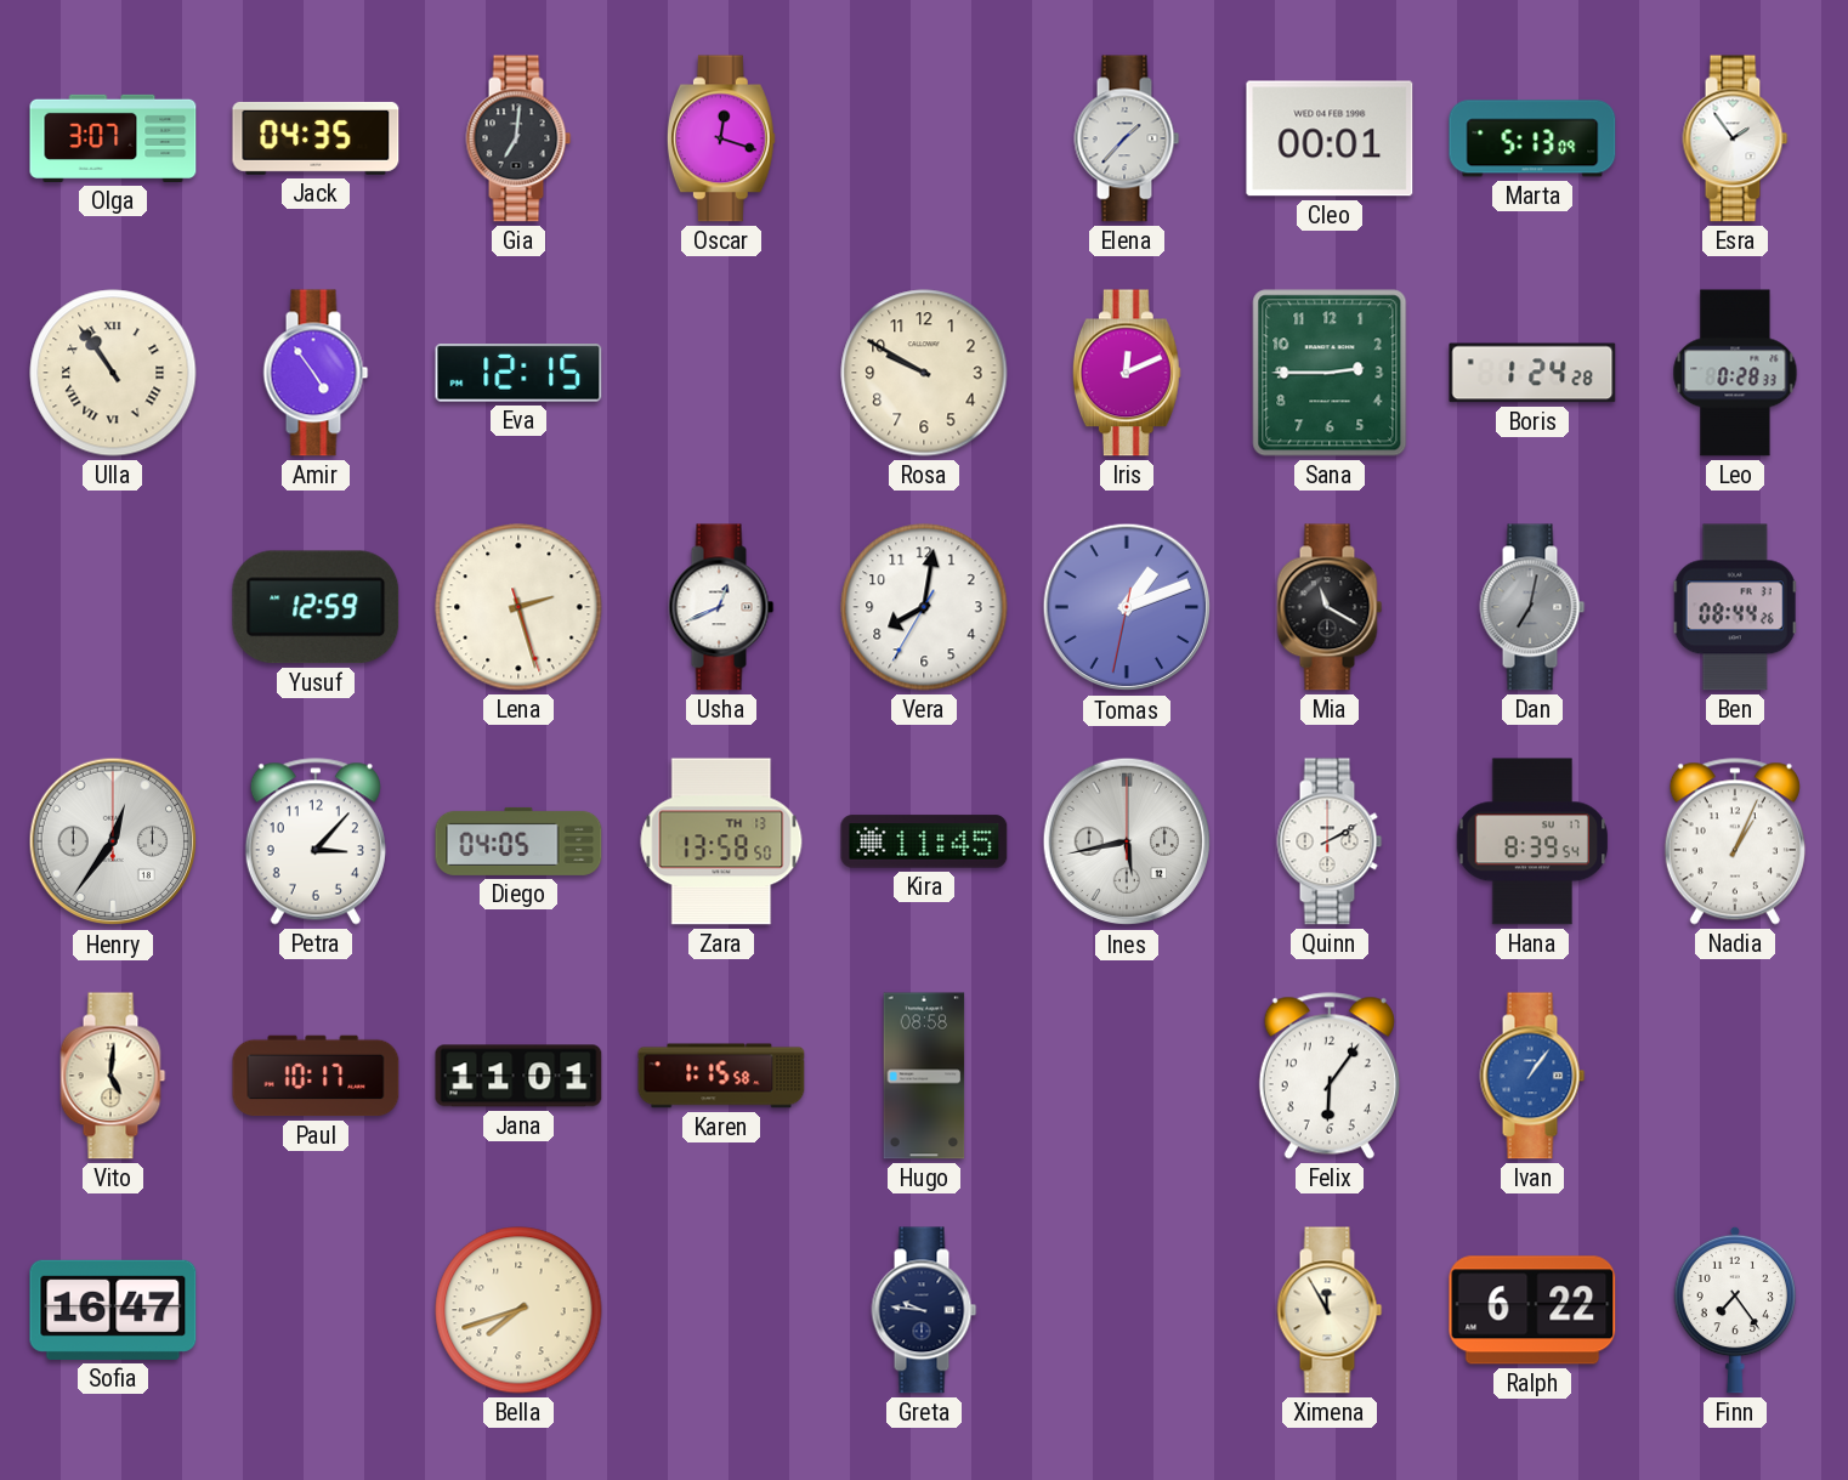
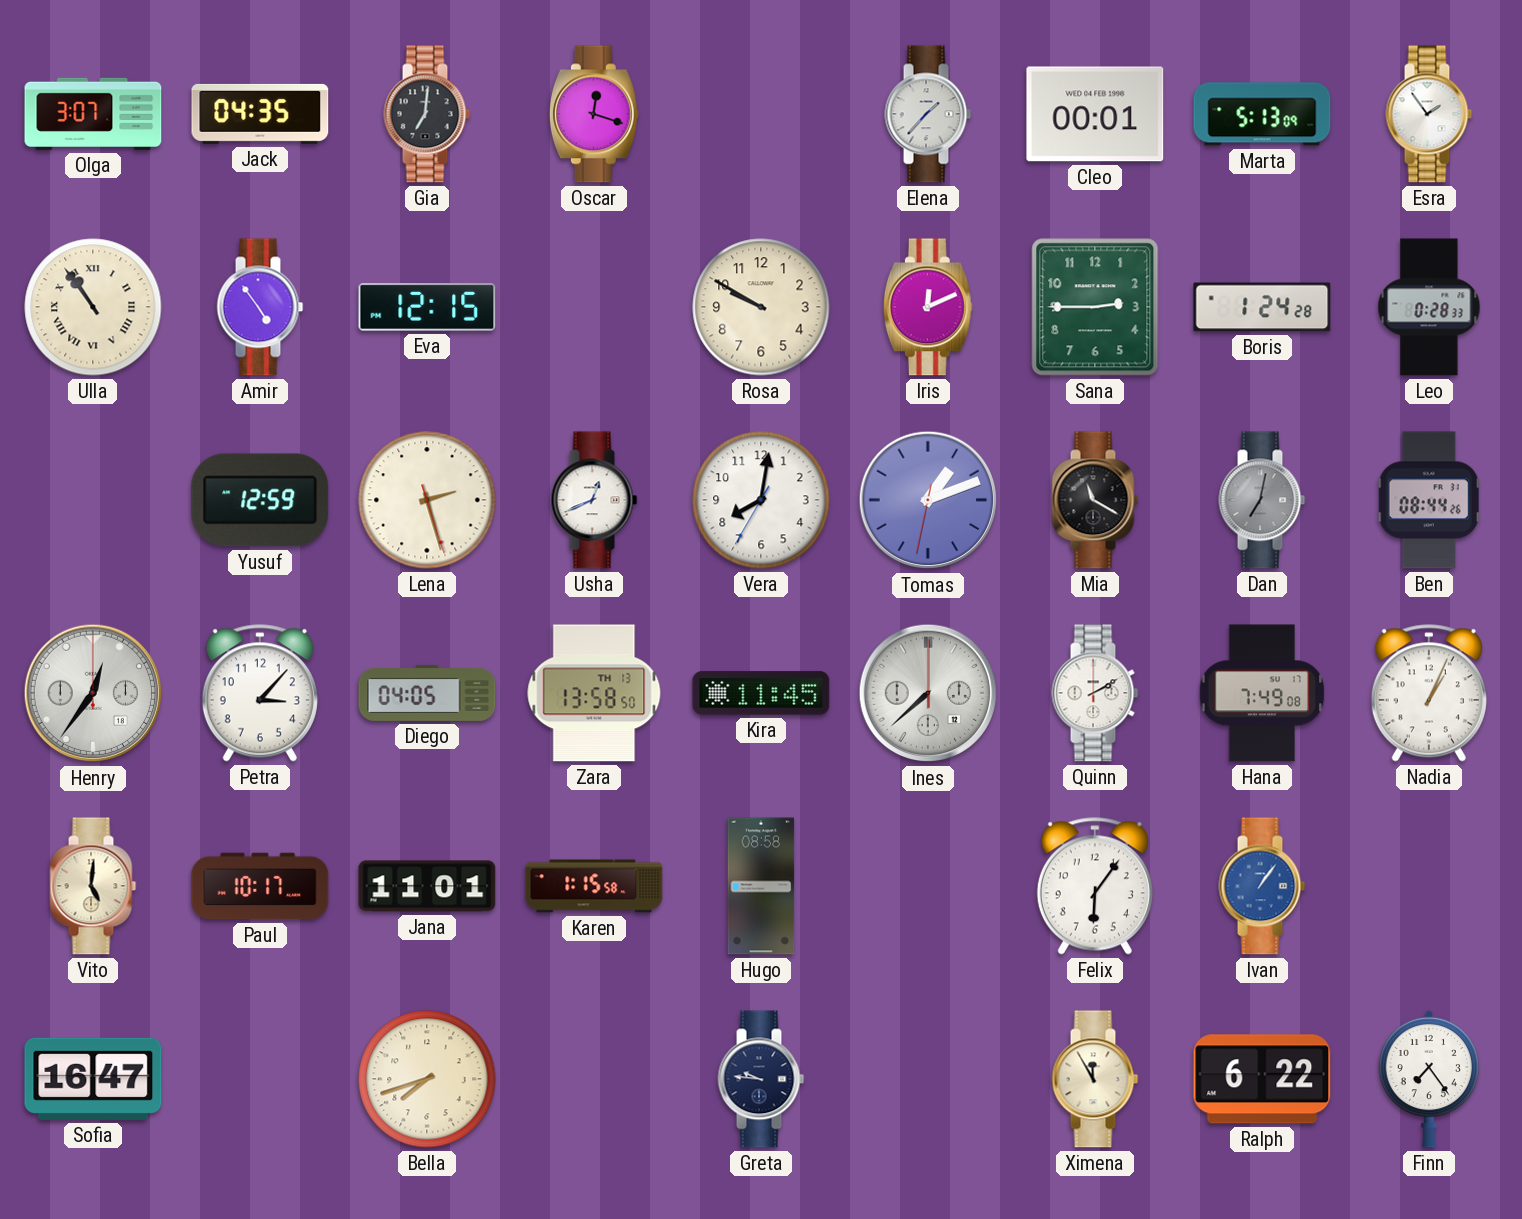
Ines: 5:43 -> 7:38 (928, 693)
Hana: 8:39 -> 7:49 (1262, 693)
